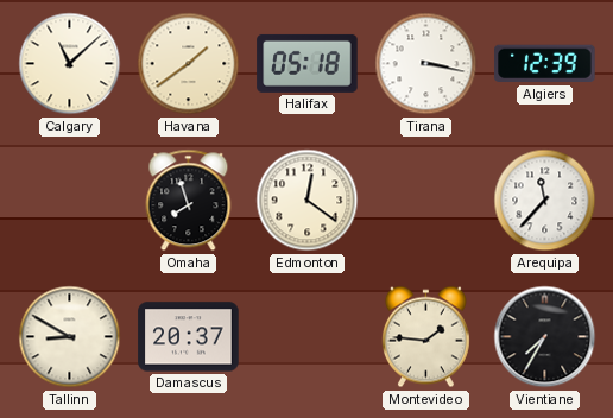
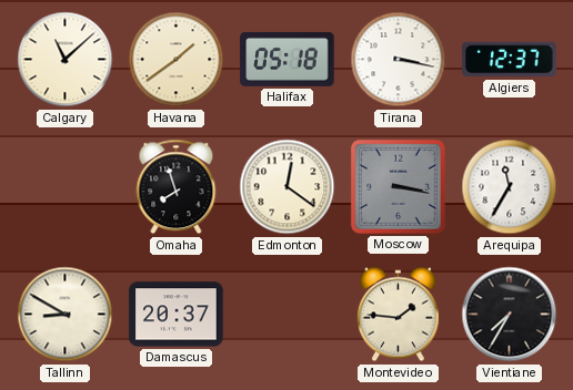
Algiers: 12:39 -> 12:37 (510, 60)
Moscow: none -> 3:17 (398, 186)
Arequipa: 11:37 -> 11:35 (510, 187)
